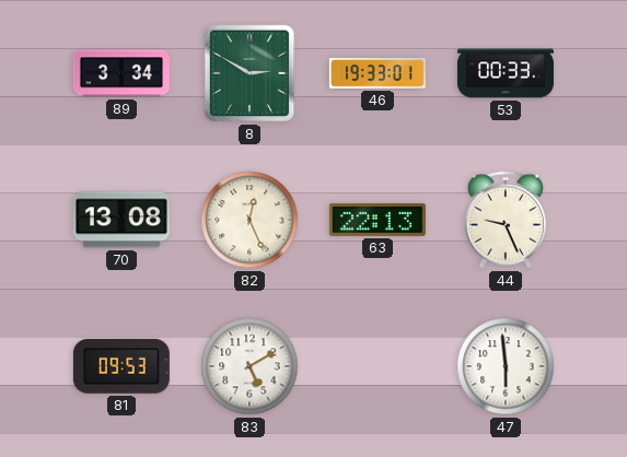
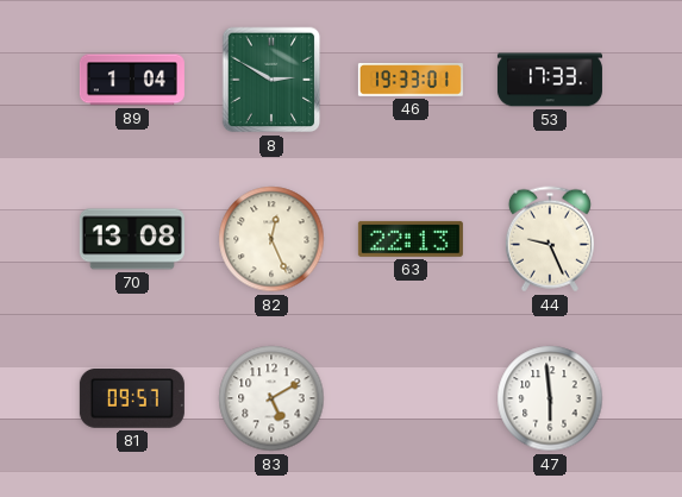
89: 3:34 -> 1:04 (132, 80)
53: 00:33 -> 17:33 (550, 80)
81: 09:53 -> 09:57 (132, 398)
